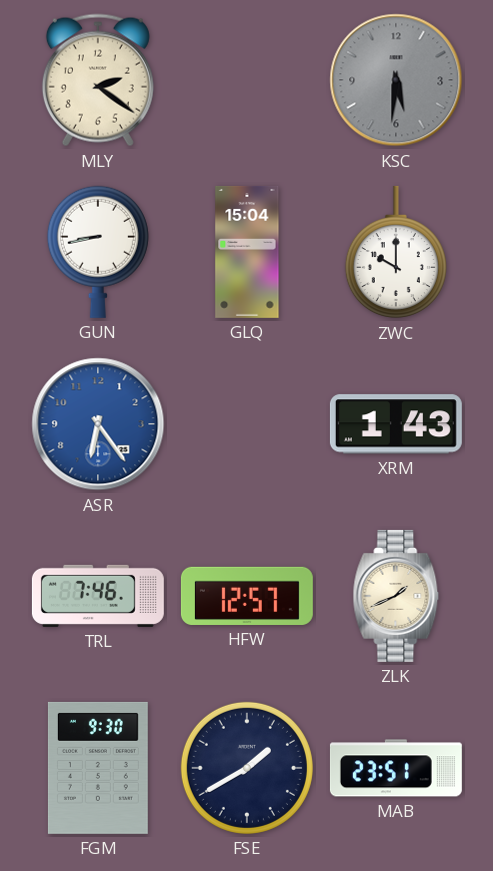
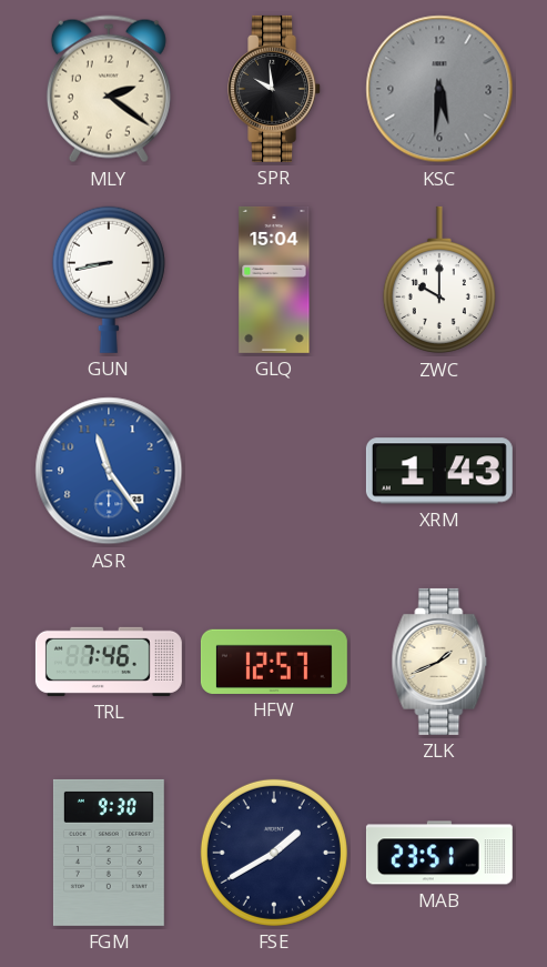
SPR: none -> 9:59 (275, 89)
ASR: 6:24 -> 11:24 (109, 471)
